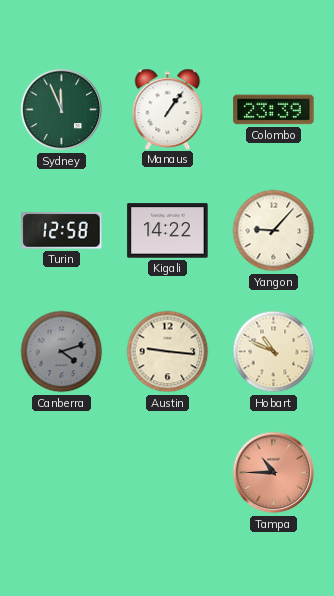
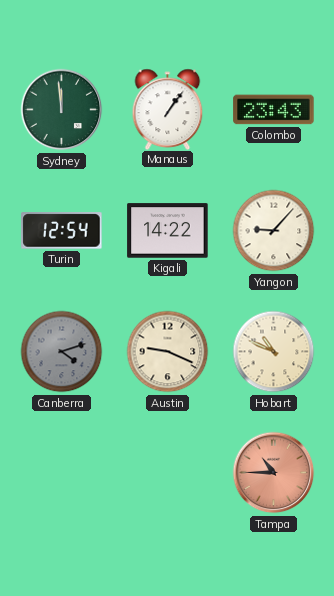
Sydney: 11:56 -> 11:59 (62, 110)
Colombo: 23:39 -> 23:43 (274, 110)
Turin: 12:58 -> 12:54 (62, 231)
Austin: 9:16 -> 9:19 (168, 352)
